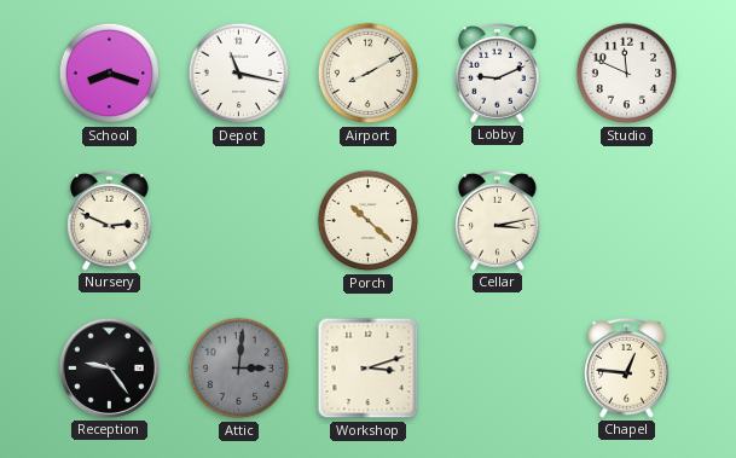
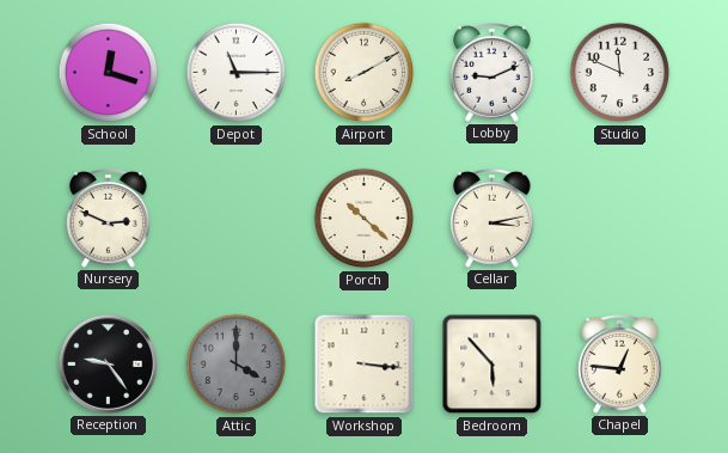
School: 8:18 -> 12:18 (109, 73)
Depot: 11:17 -> 11:15 (237, 73)
Attic: 3:01 -> 4:00 (237, 365)
Workshop: 3:12 -> 3:16 (365, 365)
Bedroom: none -> 5:53 (493, 365)
